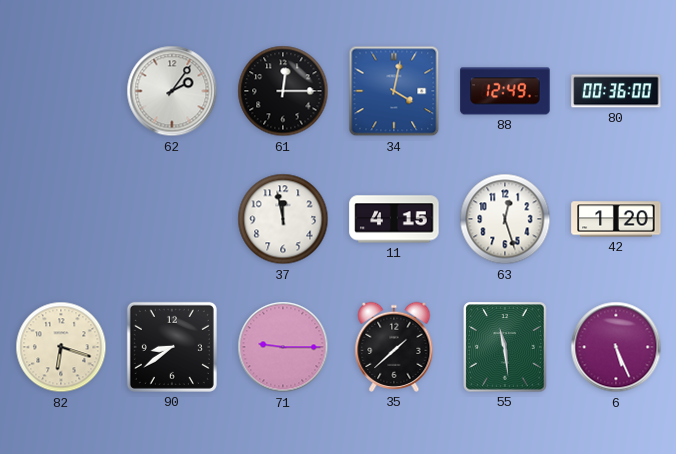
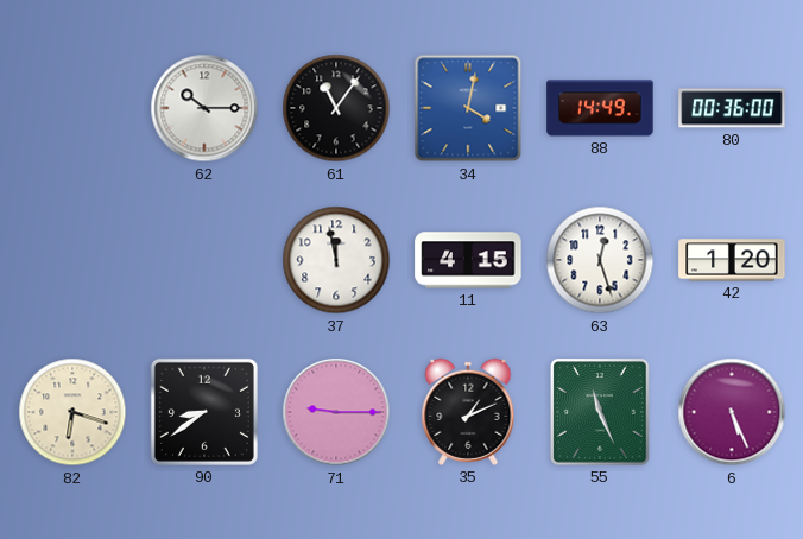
62: 2:06 -> 10:15 (204, 108)
61: 12:15 -> 11:06 (336, 108)
88: 12:49 -> 14:49 (600, 108)
35: 1:38 -> 1:11 (468, 412)
55: 11:29 -> 11:26 (600, 412)
